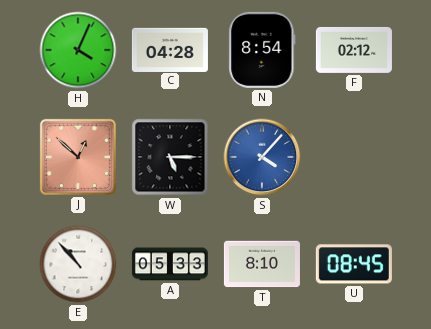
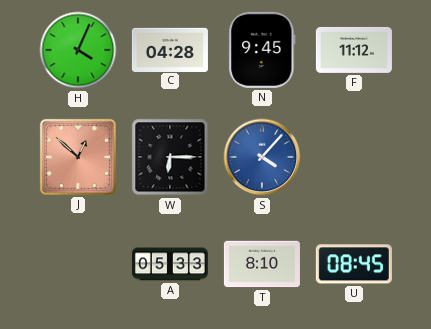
N: 8:54 -> 9:45 (262, 50)
F: 02:12 -> 11:12 (354, 50)
W: 5:15 -> 6:15 (170, 157)
E: 10:53 -> none (78, 264)
